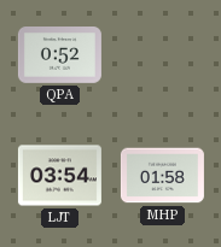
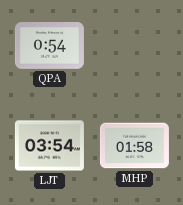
QPA: 0:52 -> 0:54 (49, 46)
